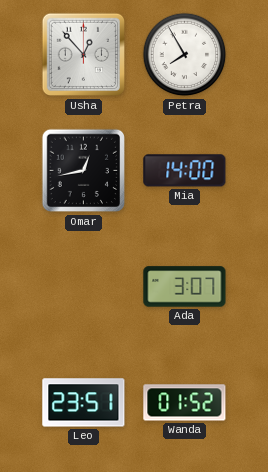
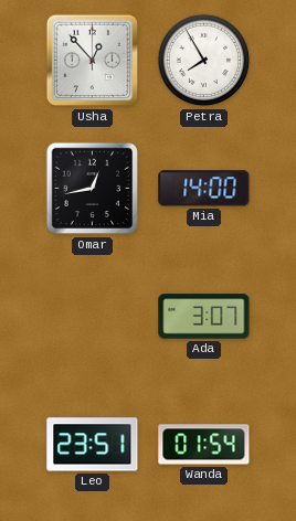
Wanda: 01:52 -> 01:54 (204, 445)
